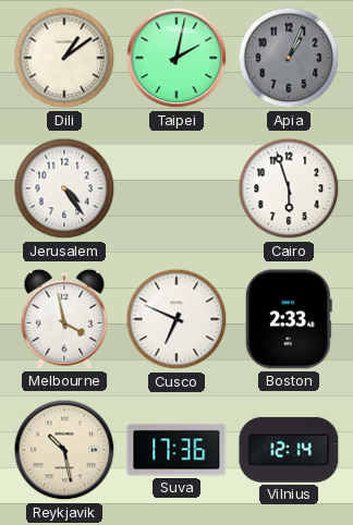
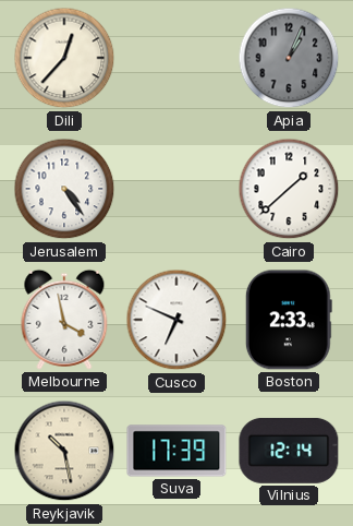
Dili: 1:09 -> 12:37 (64, 58)
Taipei: 2:02 -> none (176, 58)
Cairo: 5:57 -> 1:38 (289, 189)
Suva: 17:36 -> 17:39 (176, 451)
